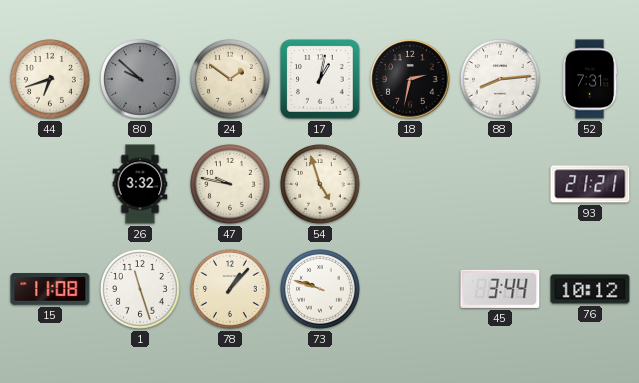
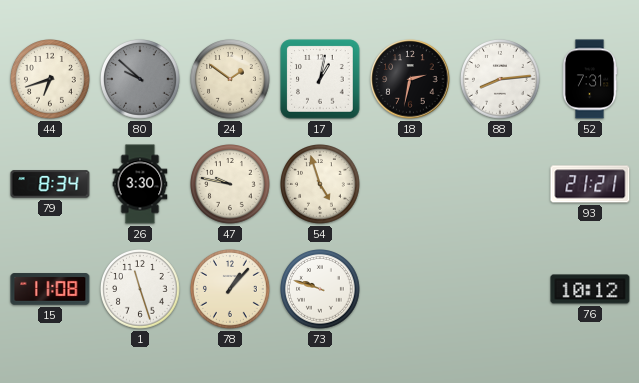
79: none -> 8:34 (50, 184)
26: 3:32 -> 3:30 (140, 184)
45: 3:44 -> none (500, 289)
